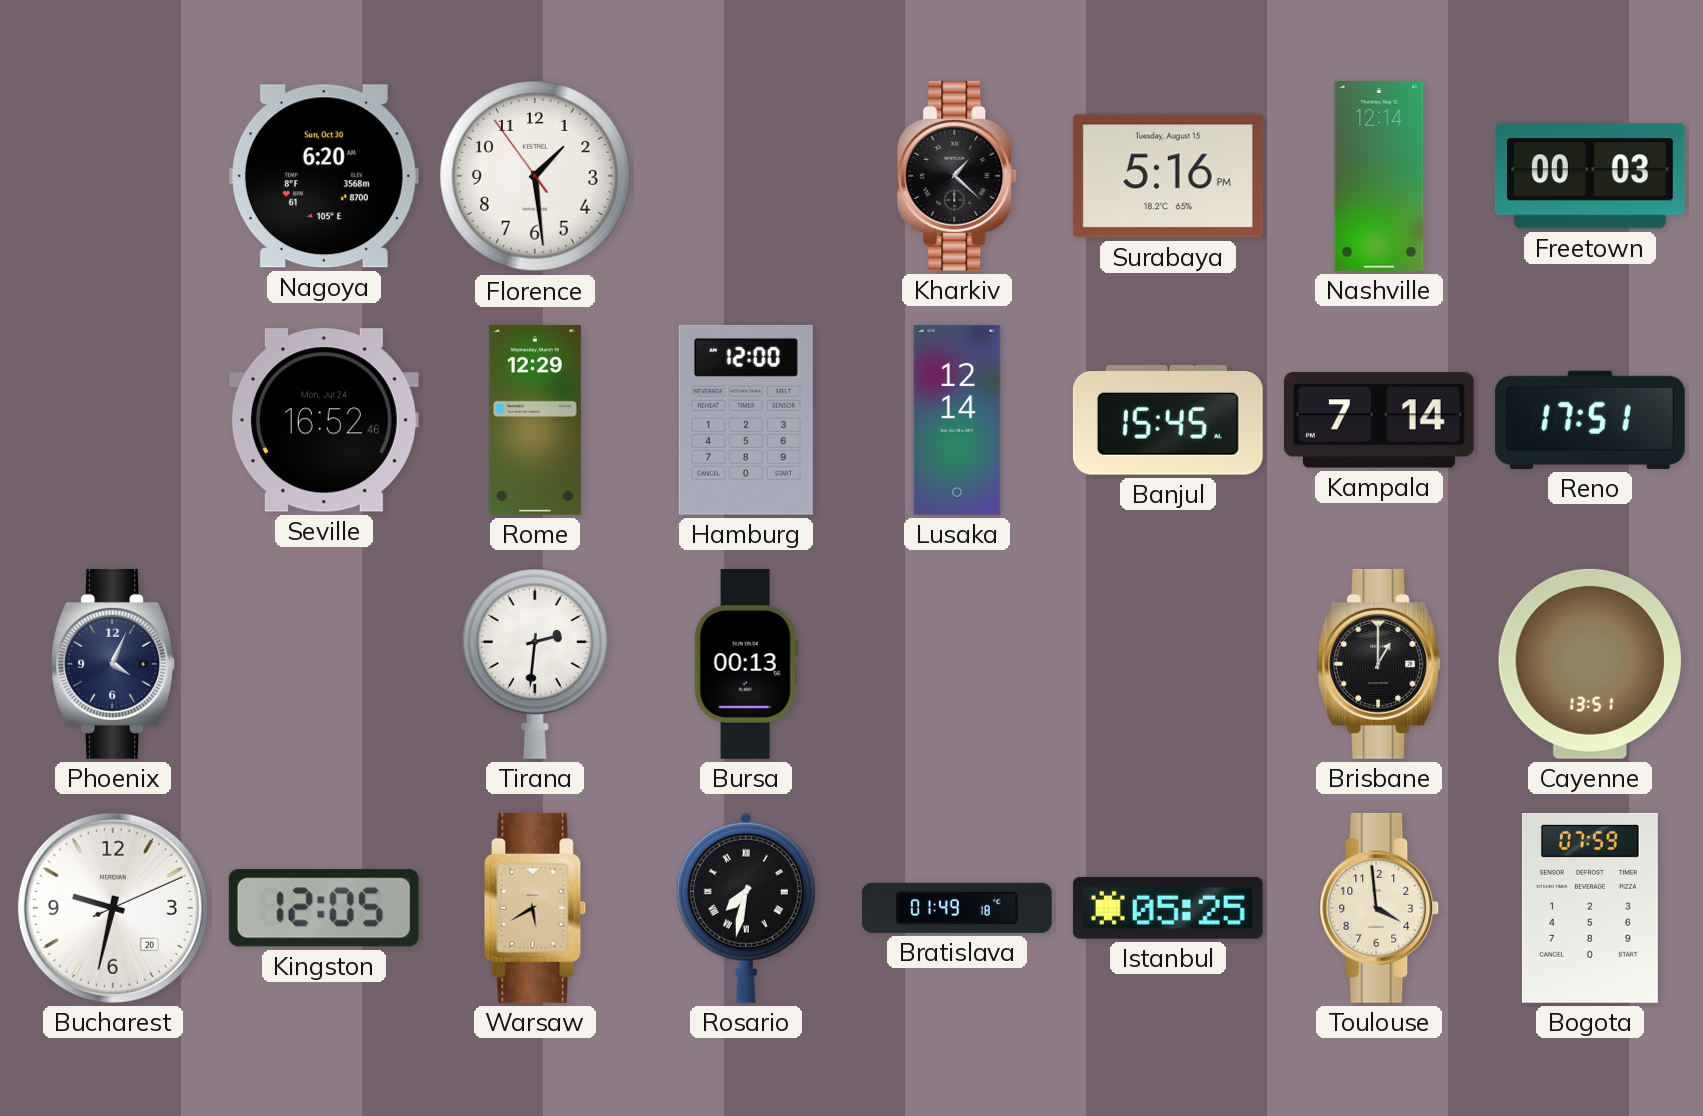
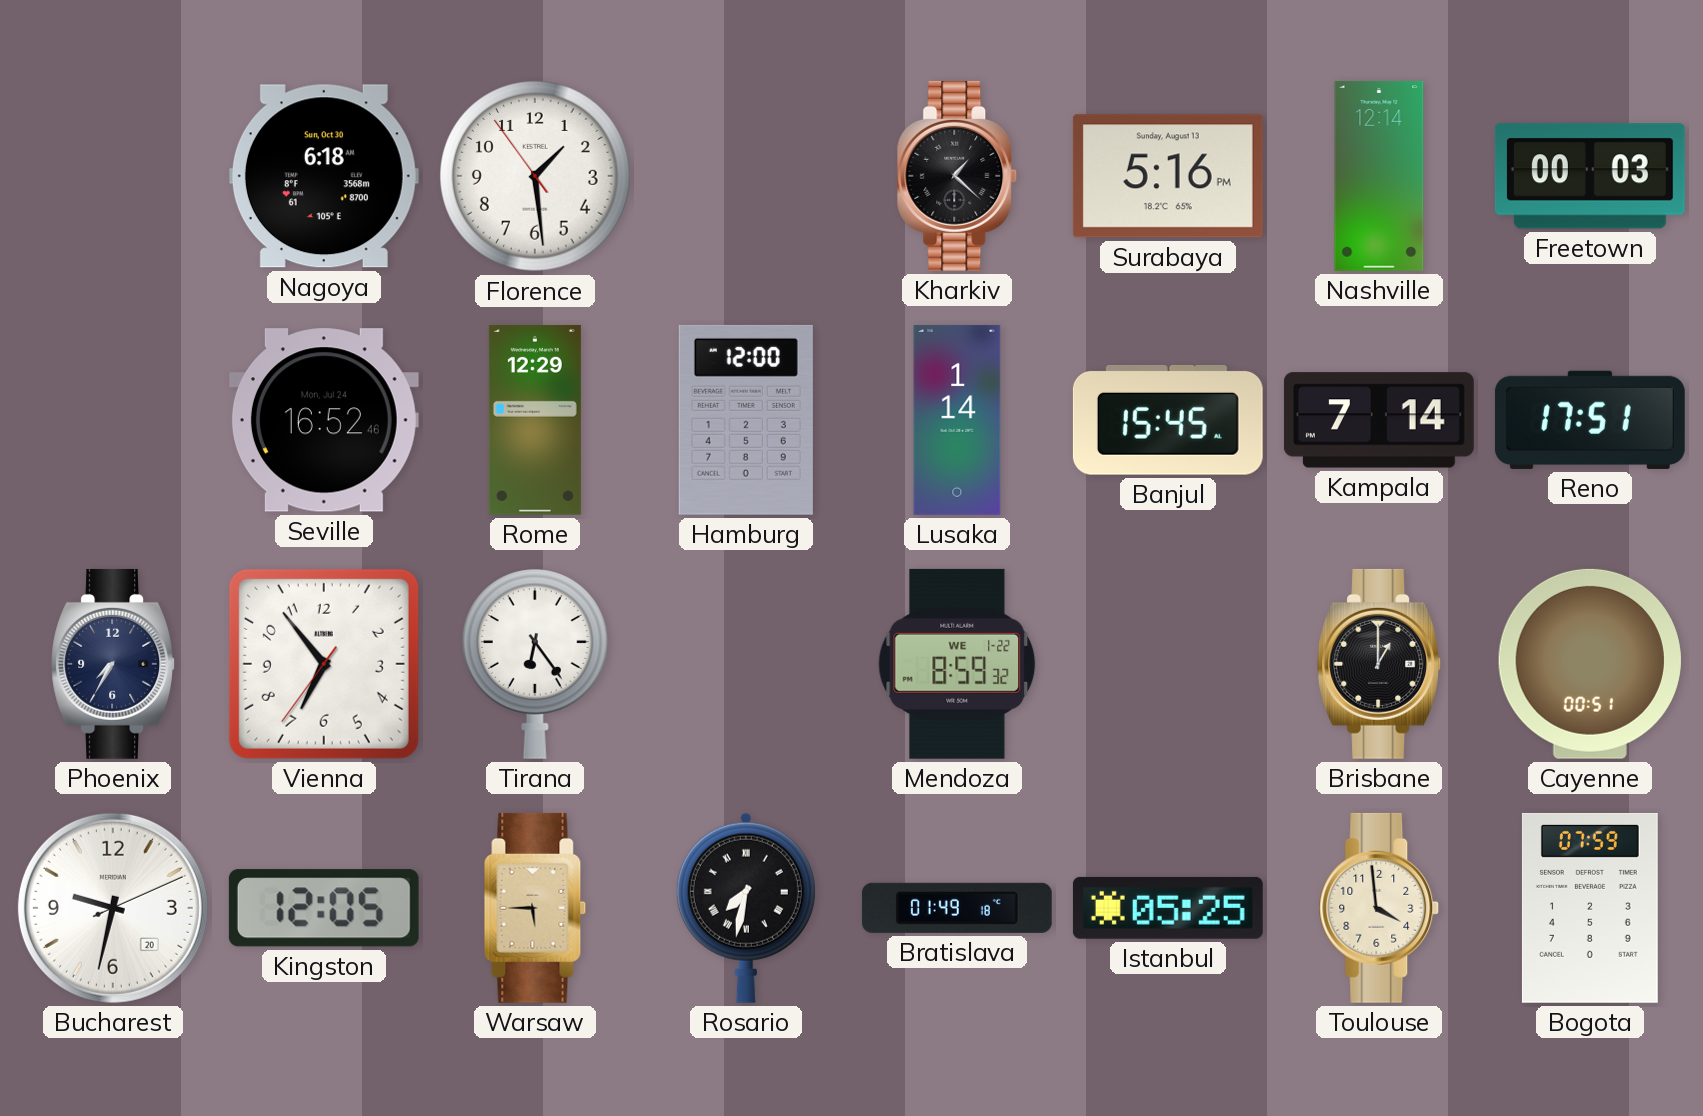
Nagoya: 6:20 -> 6:18 (324, 176)
Surabaya date: Tuesday, August 15 -> Sunday, August 13 (1168, 176)
Lusaka: 12:14 -> 1:14 (957, 420)
Phoenix: 4:04 -> 7:35 (113, 664)
Vienna: none -> 6:53 (324, 664)
Tirana: 2:31 -> 6:24 (535, 664)
Bursa: 00:13 -> none (746, 664)
Mendoza: none -> 8:59 (957, 664)
Cayenne: 13:51 -> 00:51 (1590, 664)
Warsaw: 5:40 -> 5:45 (535, 908)
